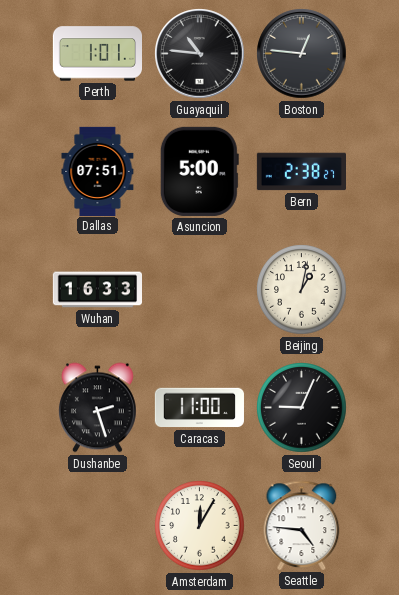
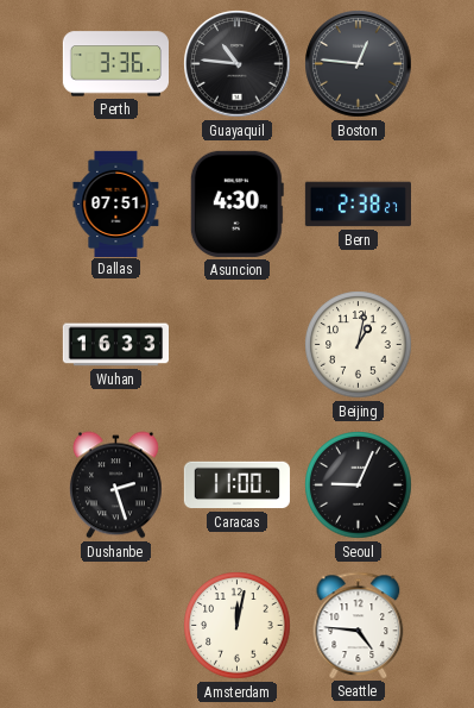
Perth: 1:01 -> 3:36 (115, 64)
Asuncion: 5:00 -> 4:30 (236, 203)
Amsterdam: 12:05 -> 12:02 (238, 626)
